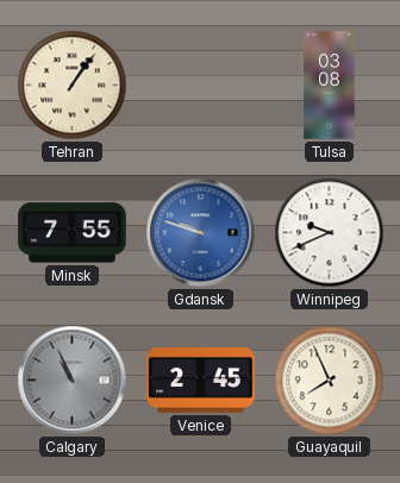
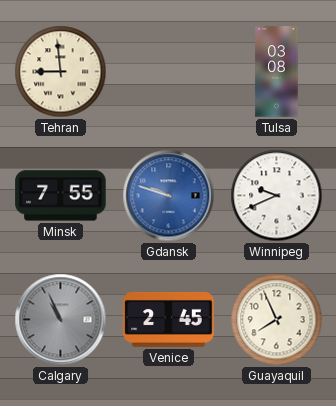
Tehran: 1:06 -> 8:59 (61, 72)
